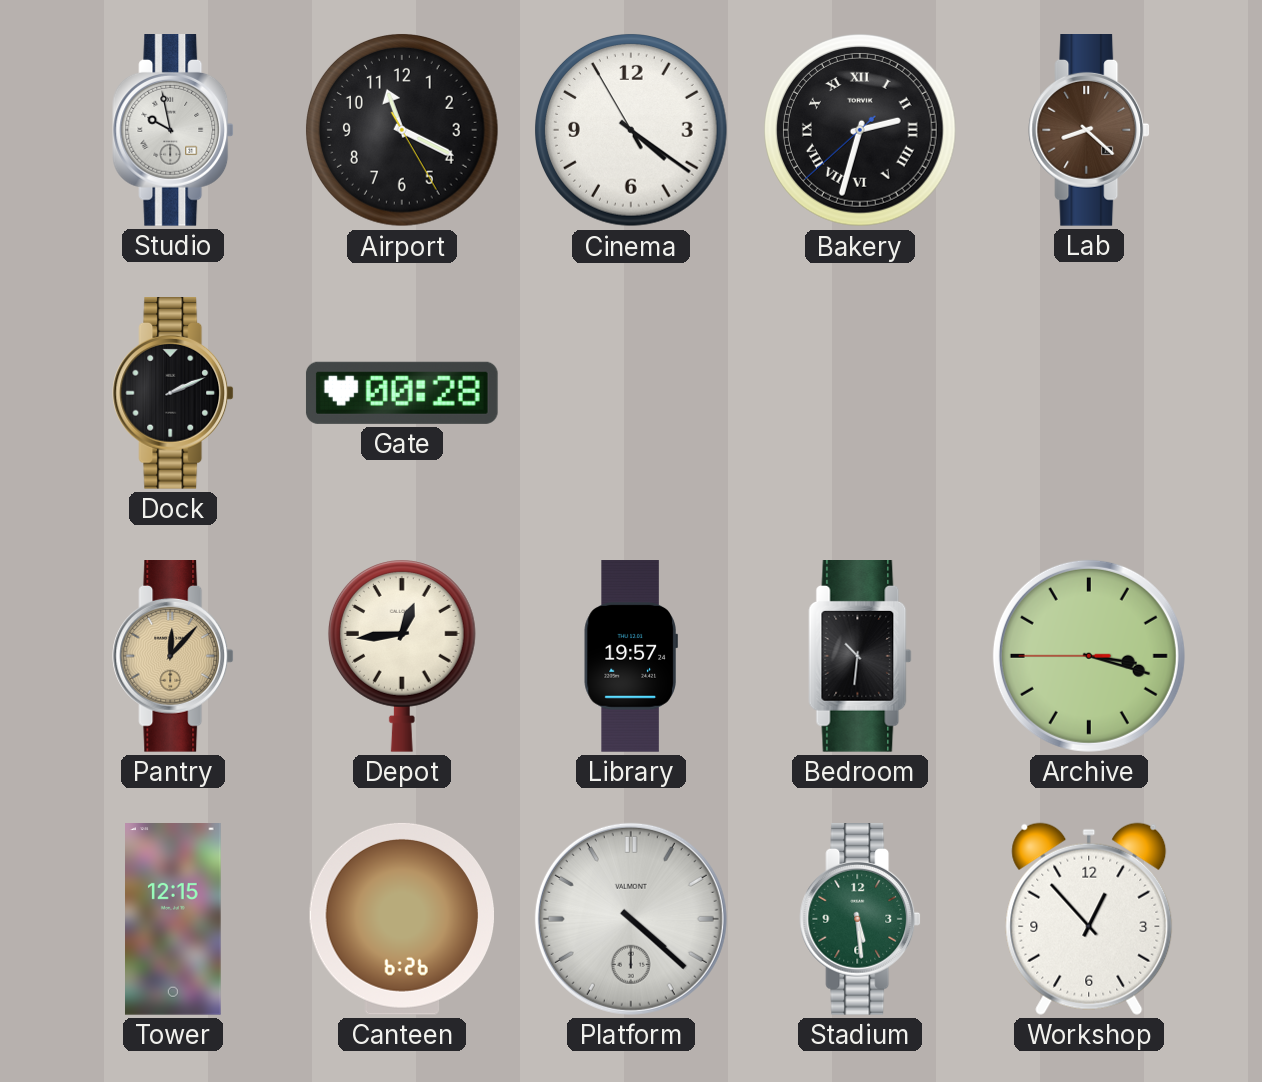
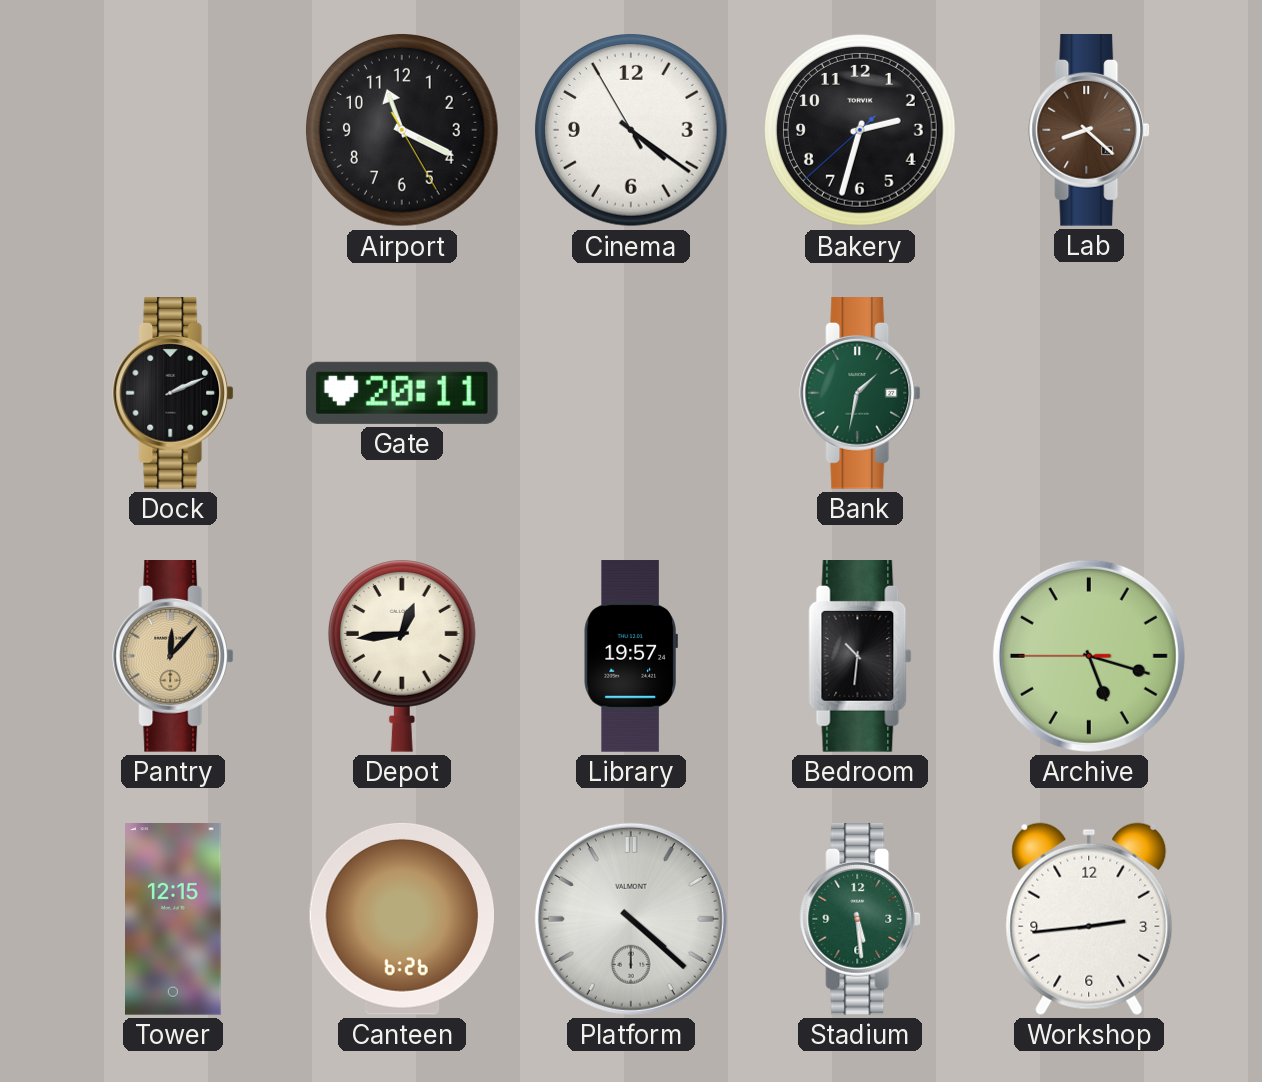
Studio: 9:58 -> none (173, 131)
Bakery numerals: Roman -> Arabic (861, 131)
Gate: 00:28 -> 20:11 (402, 393)
Bank: none -> 1:32 (860, 394)
Archive: 3:17 -> 5:17 (1089, 656)
Workshop: 12:53 -> 2:44 (1089, 919)
